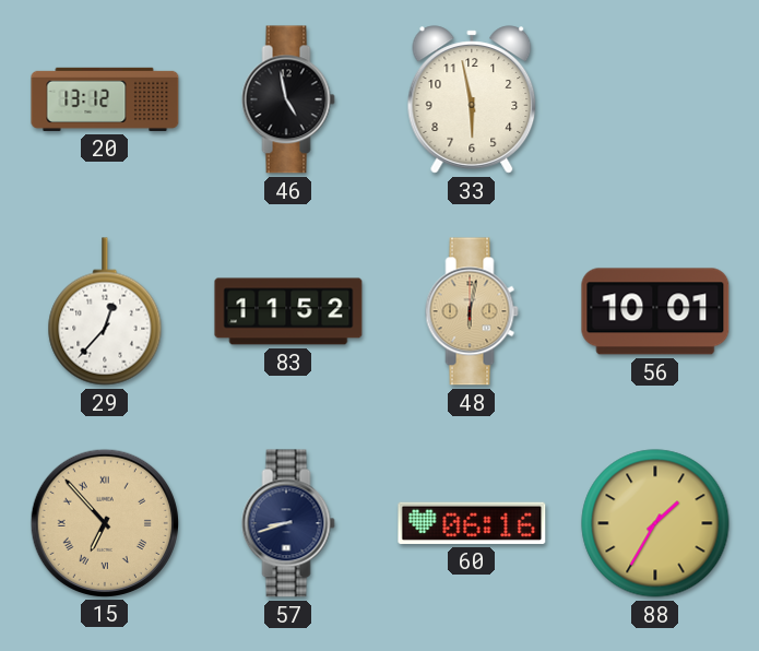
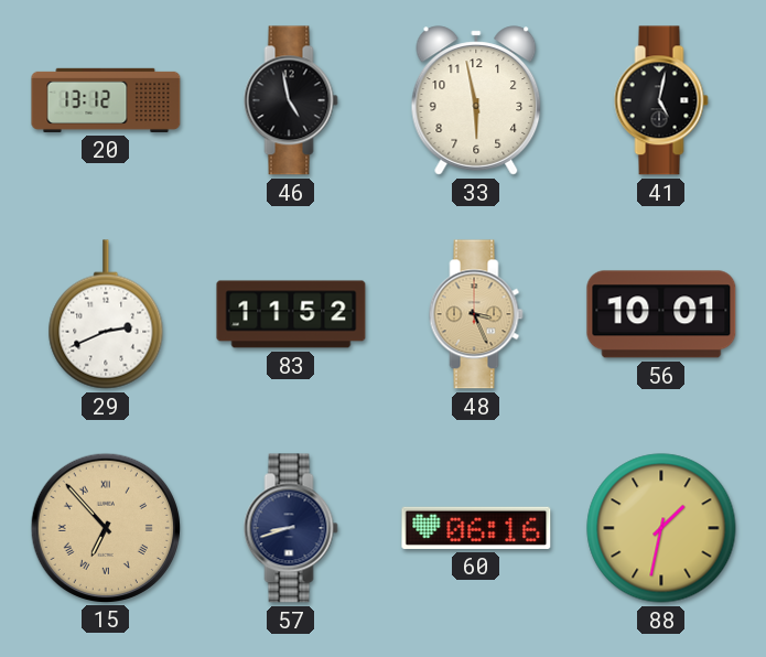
41: none -> 5:02 (661, 100)
29: 12:37 -> 2:41 (106, 314)
48: 6:02 -> 3:26 (476, 314)
88: 1:35 -> 1:32 (661, 528)
